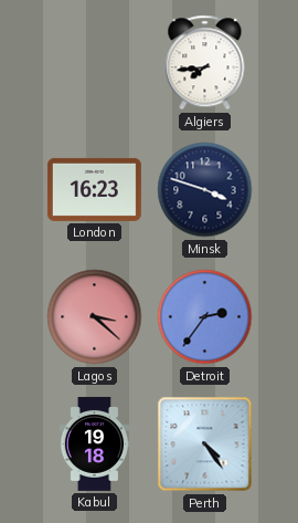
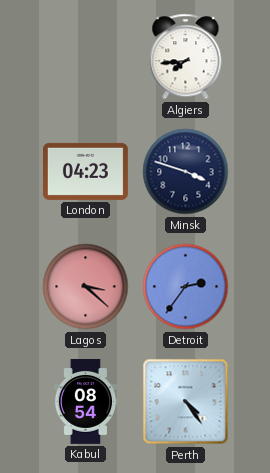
London: 16:23 -> 04:23 (85, 171)
Kabul: 19:18 -> 08:54 (85, 401)
